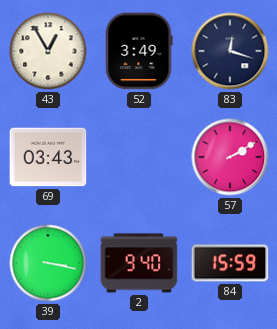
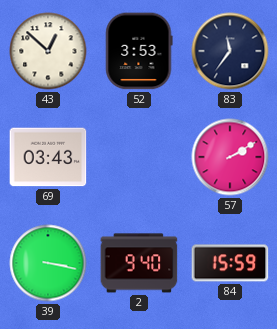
43: 12:55 -> 12:52 (48, 51)
52: 3:49 -> 3:53 (139, 51)
83: 12:18 -> 11:36 (230, 51)
